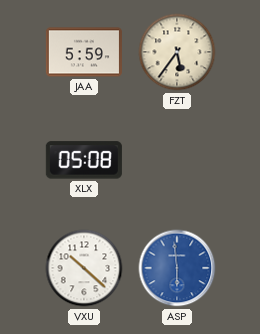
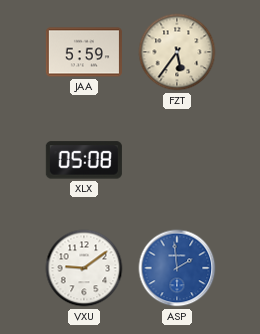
VXU: 10:22 -> 9:09 (84, 268)
ASP: 5:59 -> 1:59 (177, 268)
